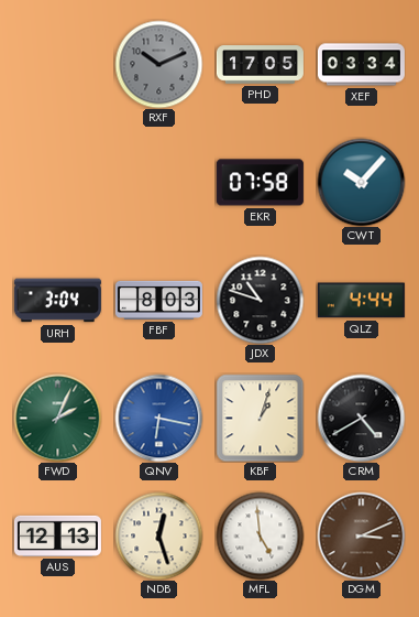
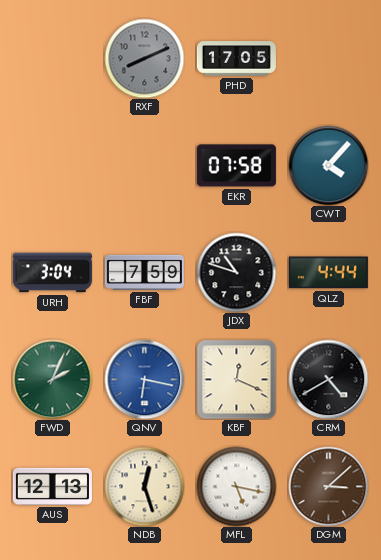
RXF: 10:11 -> 8:11 (144, 58)
XEF: 03:34 -> none (361, 65)
CWT: 10:07 -> 4:07 (328, 165)
FBF: 8:03 -> 7:59 (144, 272)
KBF: 1:03 -> 12:19 (236, 379)
MFL: 4:59 -> 5:17 (236, 486)
DGM: 3:11 -> 3:08 (328, 486)
